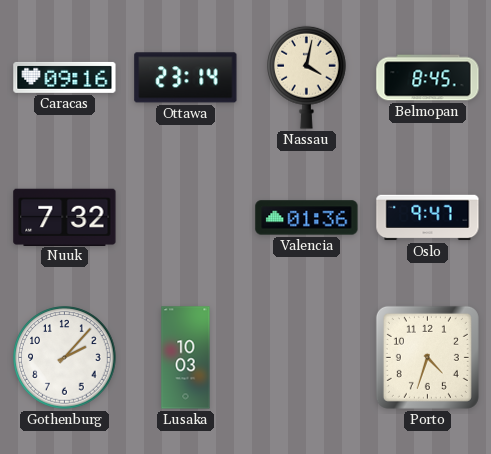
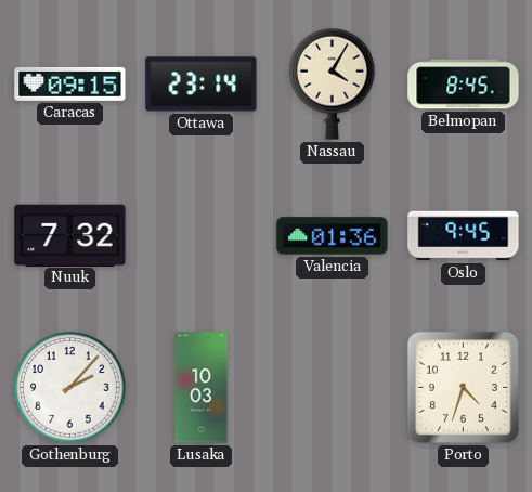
Caracas: 09:16 -> 09:15 (70, 83)
Nassau: 4:02 -> 4:05 (333, 83)
Oslo: 9:47 -> 9:45 (464, 236)
